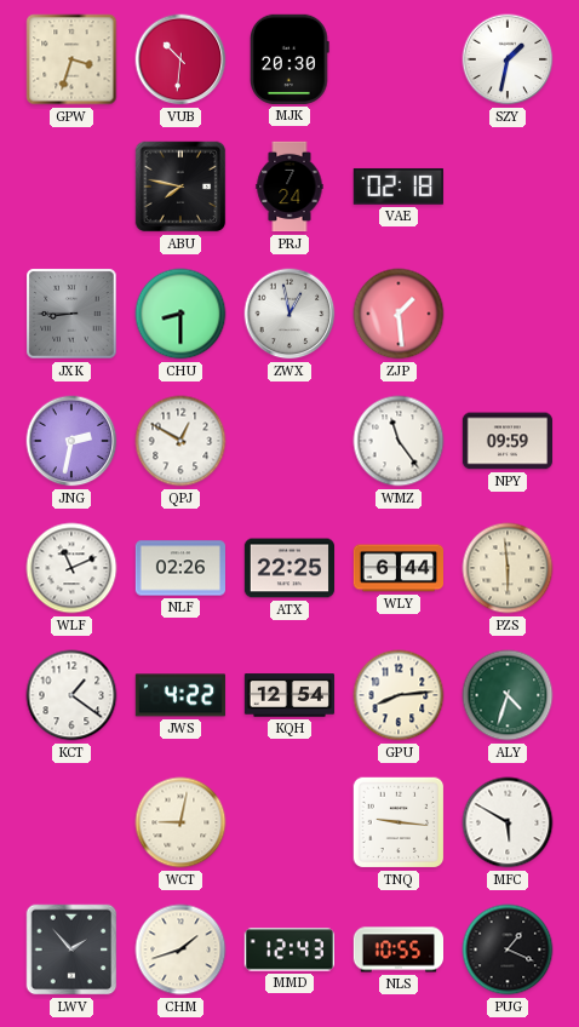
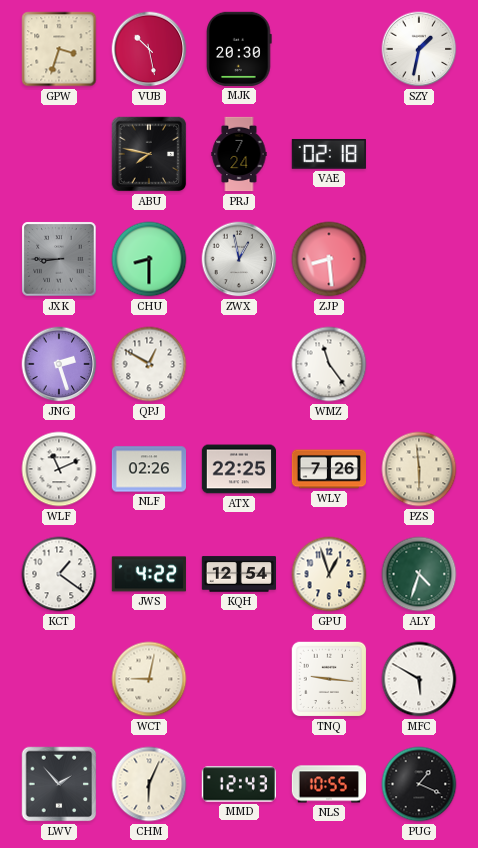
VUB: 10:31 -> 10:28 (149, 49)
ZJP: 1:29 -> 8:29 (329, 259)
JNG: 2:32 -> 2:27 (59, 364)
NPY: 09:59 -> none (506, 441)
WLY: 6:44 -> 7:26 (328, 469)
GPU: 8:14 -> 12:57 (329, 574)
CHM: 1:42 -> 6:04 (149, 784)
